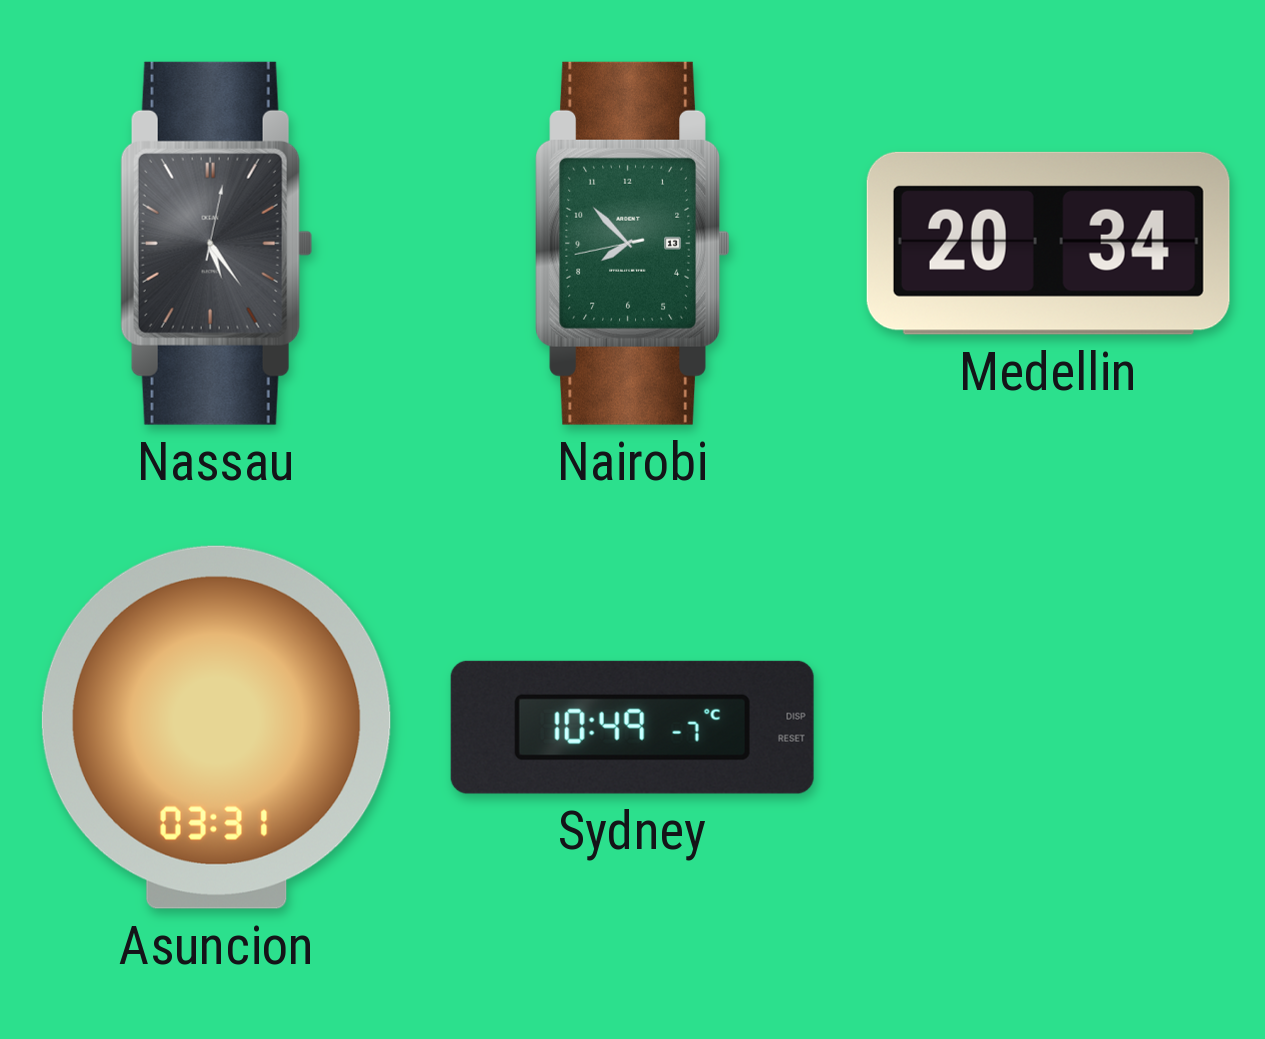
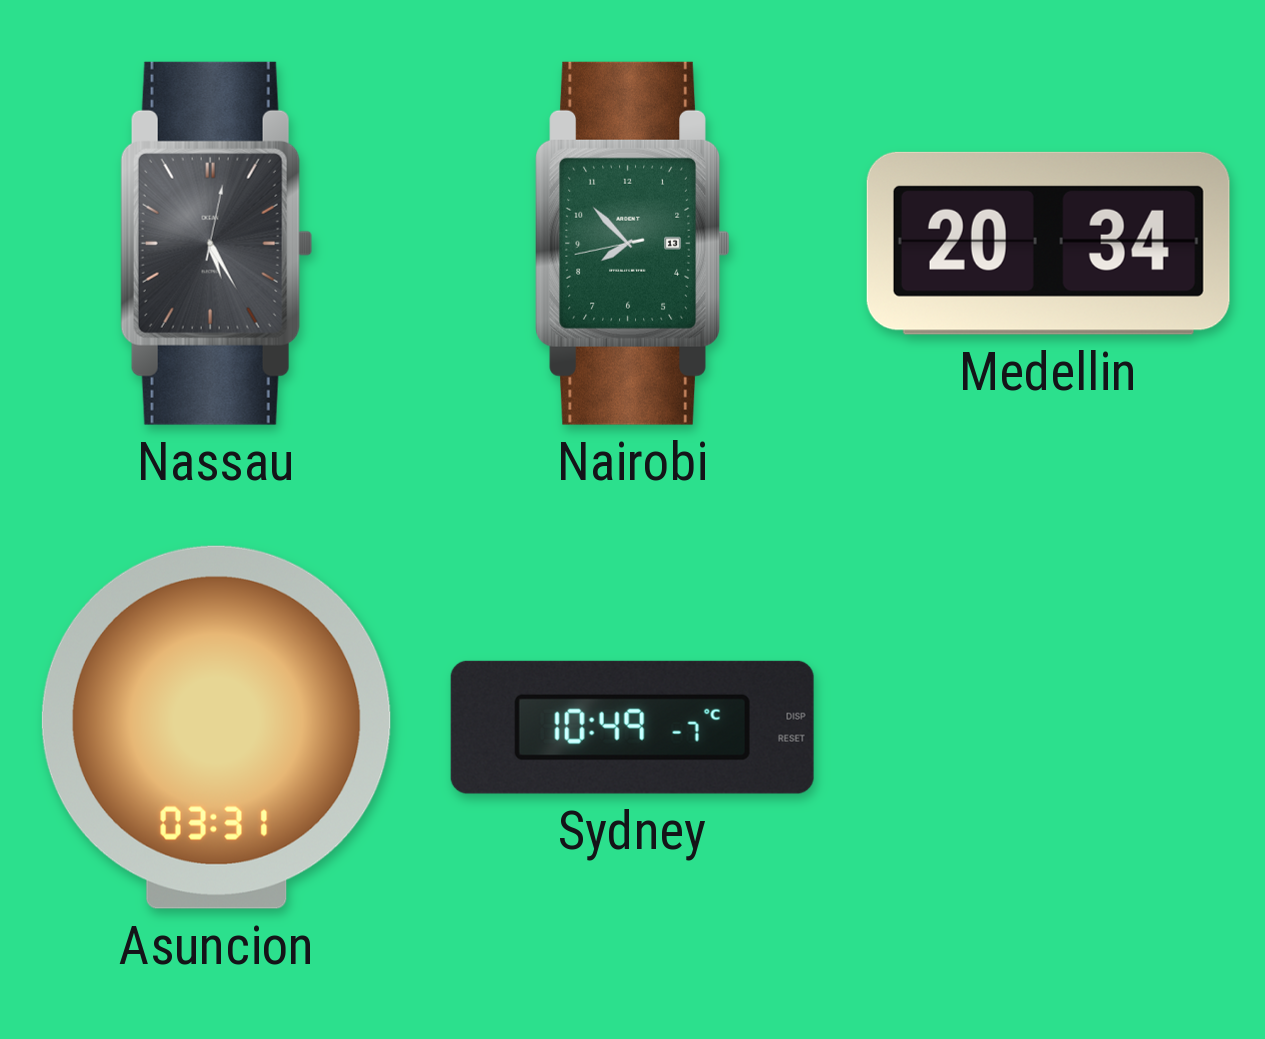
Nassau: 5:24 -> 5:25 (216, 243)
